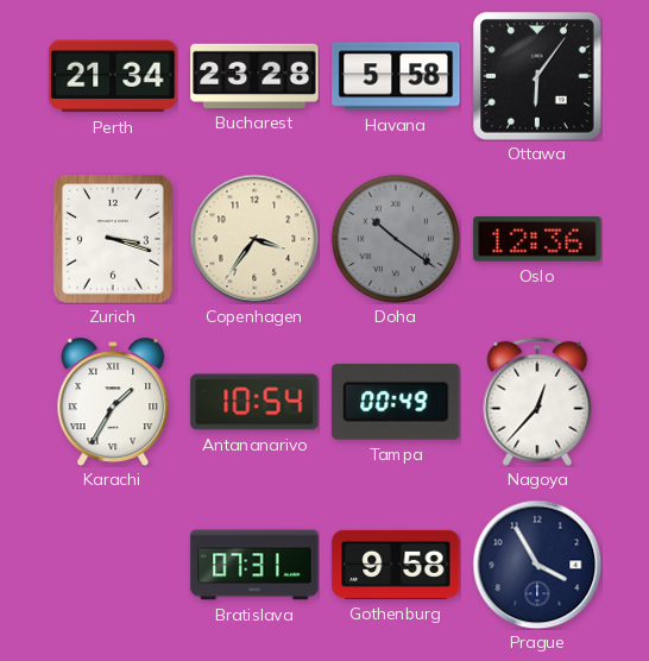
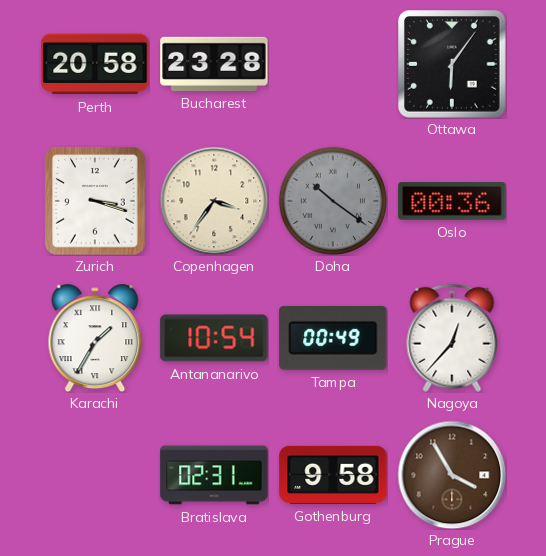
Perth: 21:34 -> 20:58 (95, 64)
Havana: 5:58 -> none (396, 76)
Oslo: 12:36 -> 00:36 (452, 201)
Bratislava: 07:31 -> 02:31 (214, 475)
Prague dial: navy -> brown (452, 475)
